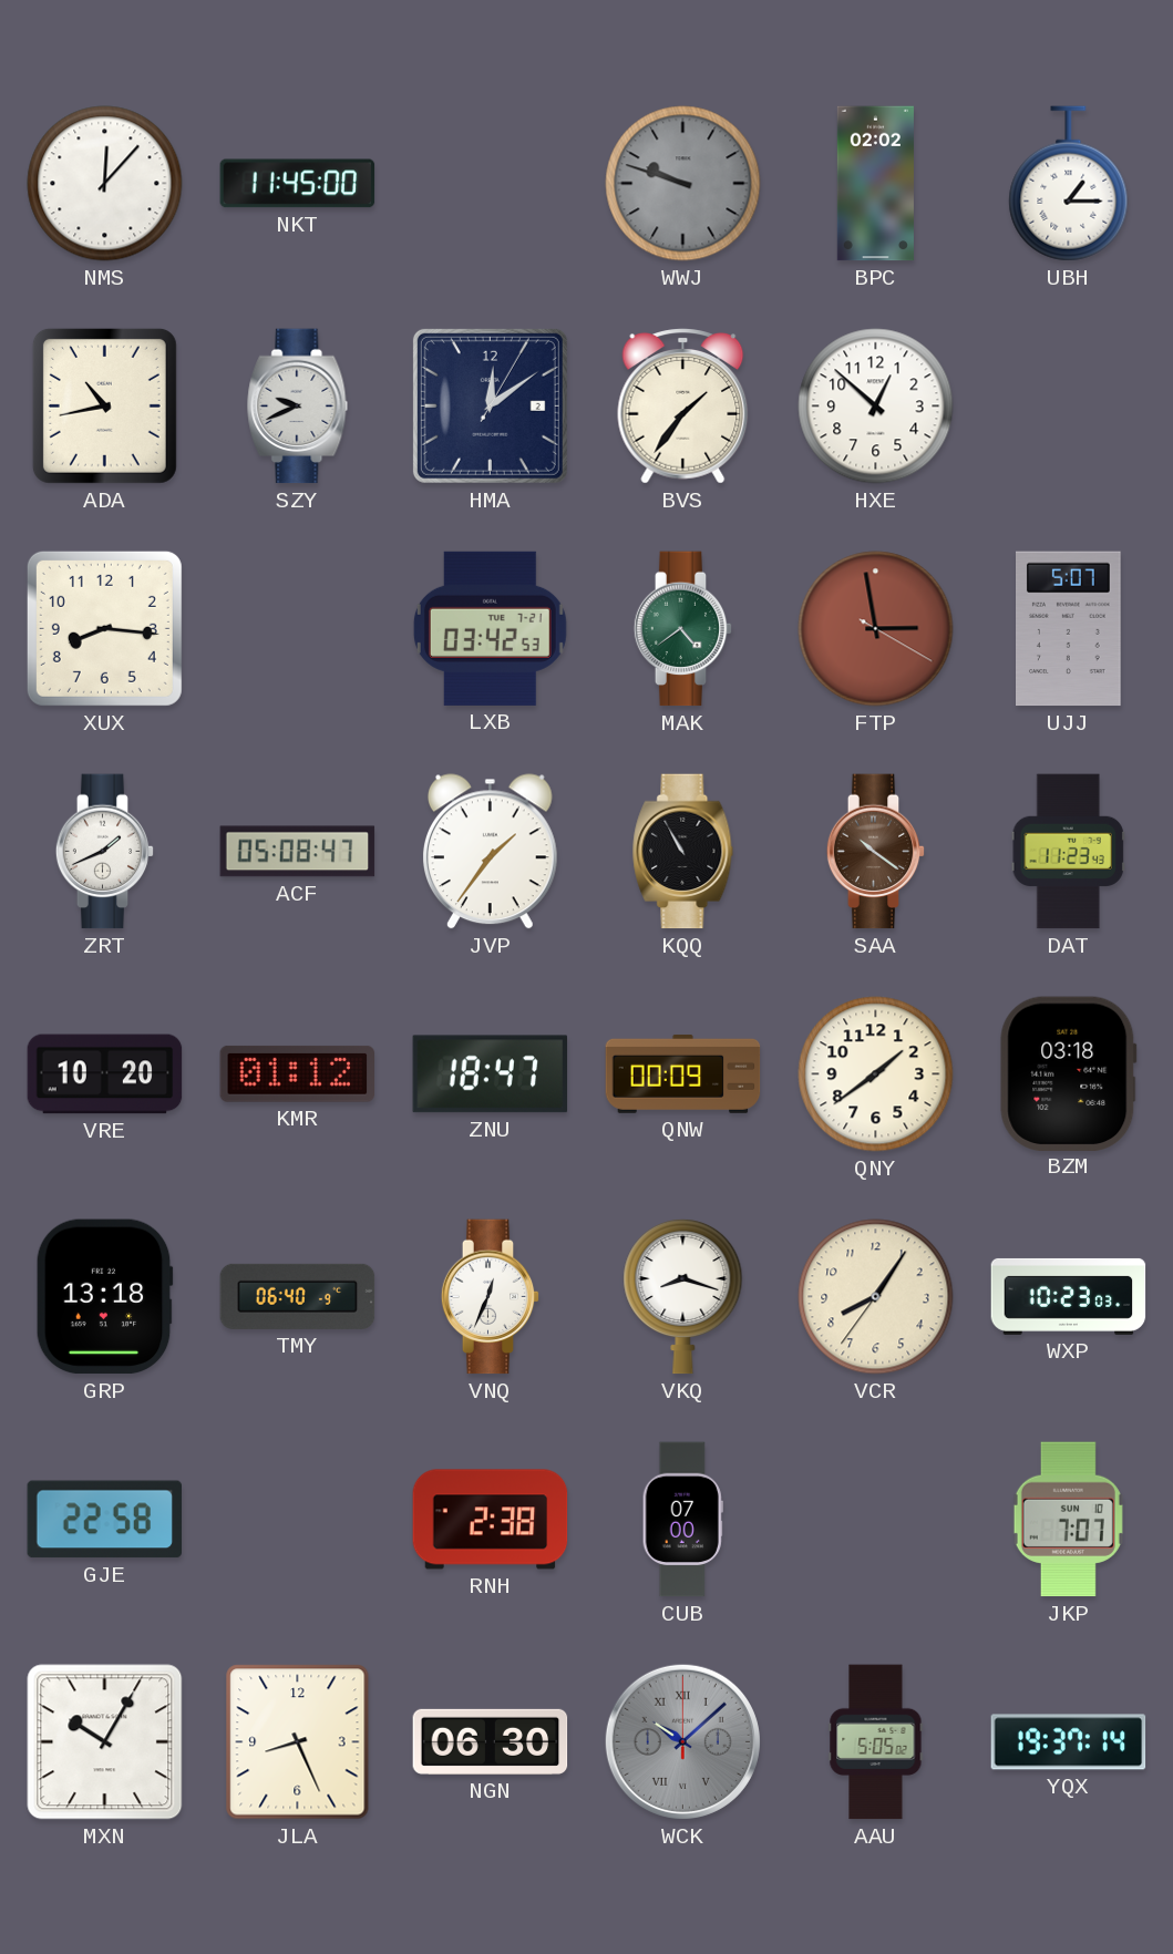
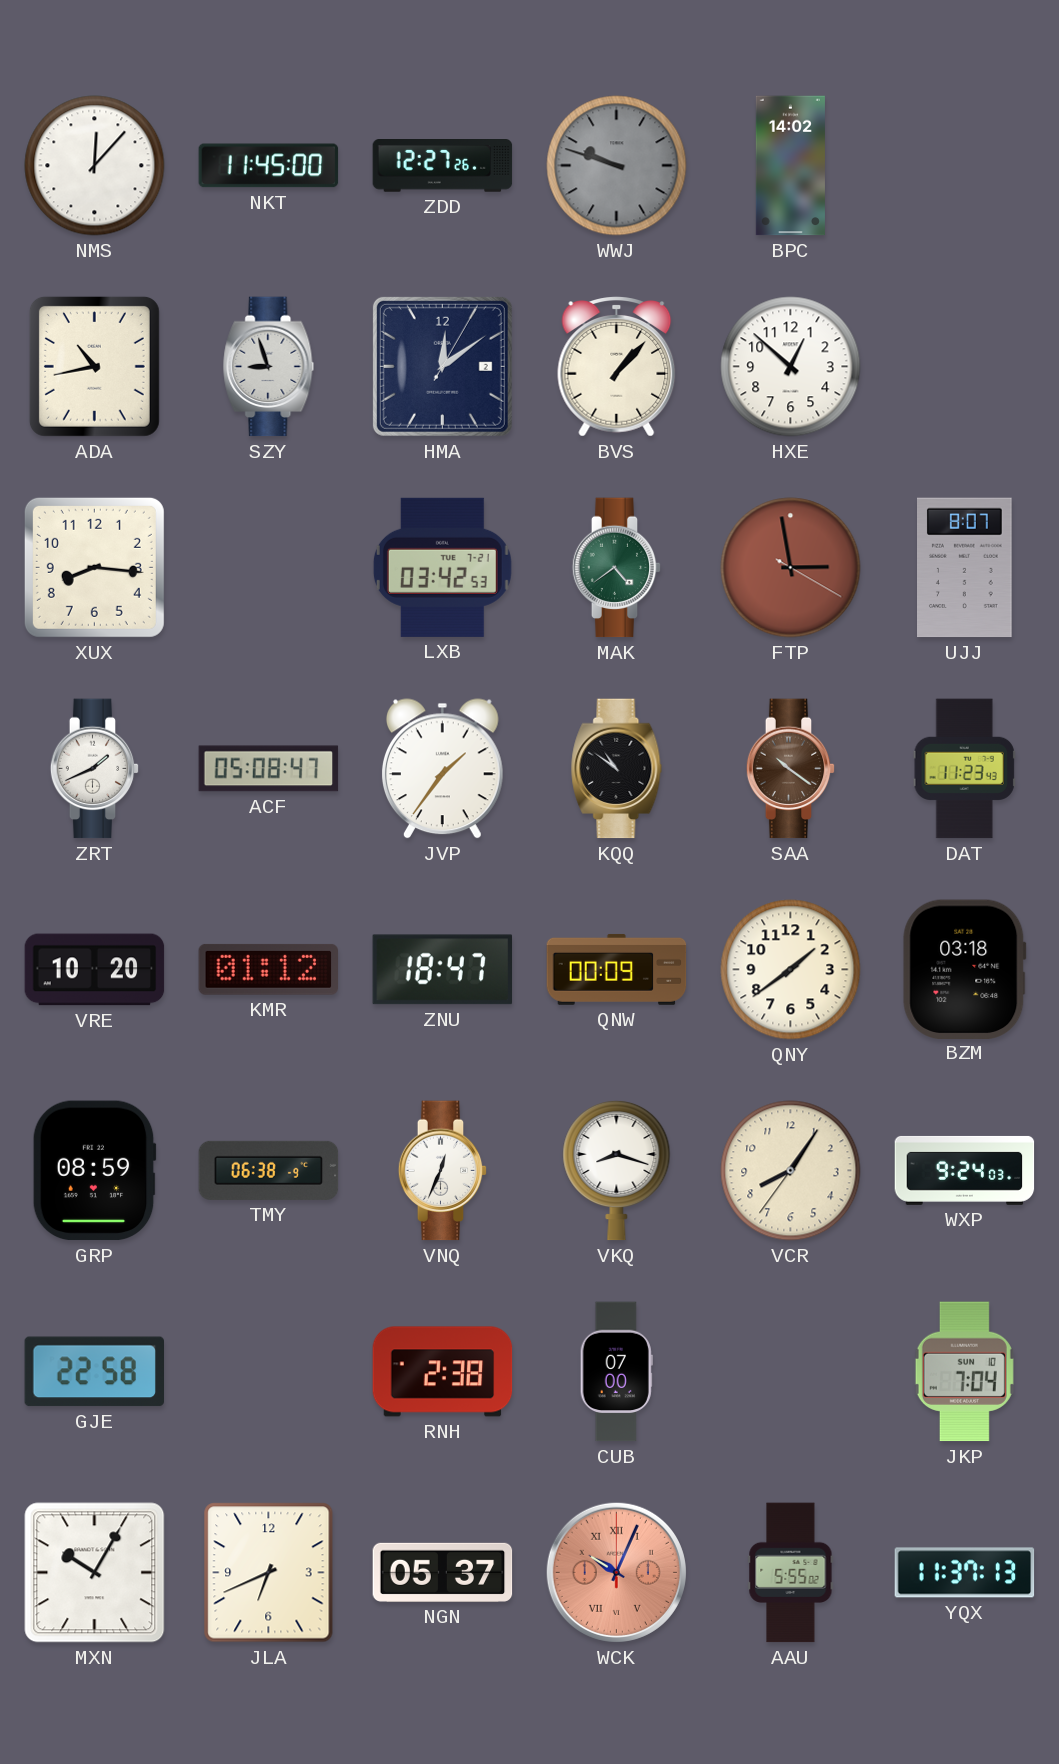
ZDD: none -> 12:27 (443, 166)
BPC: 02:02 -> 14:02 (790, 166)
UBH: 1:15 -> none (1069, 184)
SZY: 9:41 -> 8:57 (269, 367)
BVS: 1:36 -> 1:07 (617, 367)
UJJ: 5:07 -> 8:07 (965, 568)
KQQ: 10:55 -> 10:51 (617, 769)
GRP: 13:18 -> 08:59 (94, 1171)
TMY: 06:40 -> 06:38 (269, 1170)
WXP: 10:23 -> 9:24 (965, 1170)
JKP: 7:07 -> 7:04 (964, 1372)
JLA: 8:26 -> 6:41 (269, 1573)
NGN: 06:30 -> 05:37 (443, 1572)
WCK: 10:08 -> 10:04 (616, 1572)
WCK dial: grey -> salmon (616, 1572)
AAU: 5:05 -> 5:55 (791, 1573)
YQX: 19:37 -> 11:37 (965, 1573)
